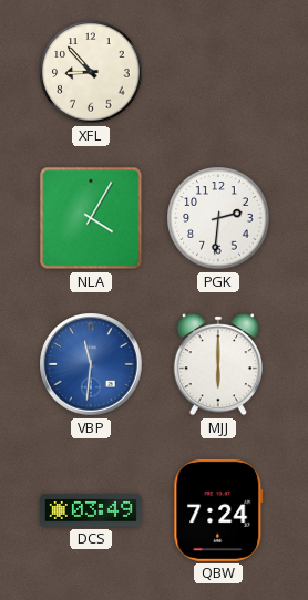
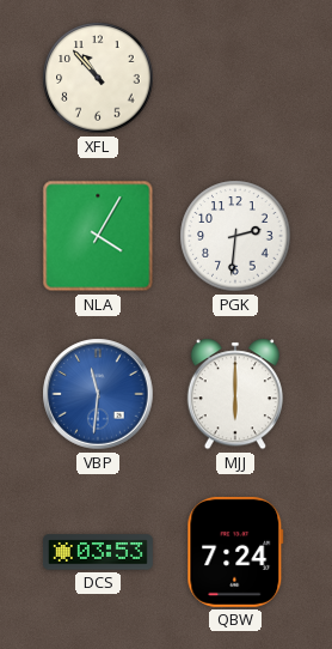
XFL: 8:53 -> 10:53 (98, 78)
DCS: 03:49 -> 03:53 (98, 552)
